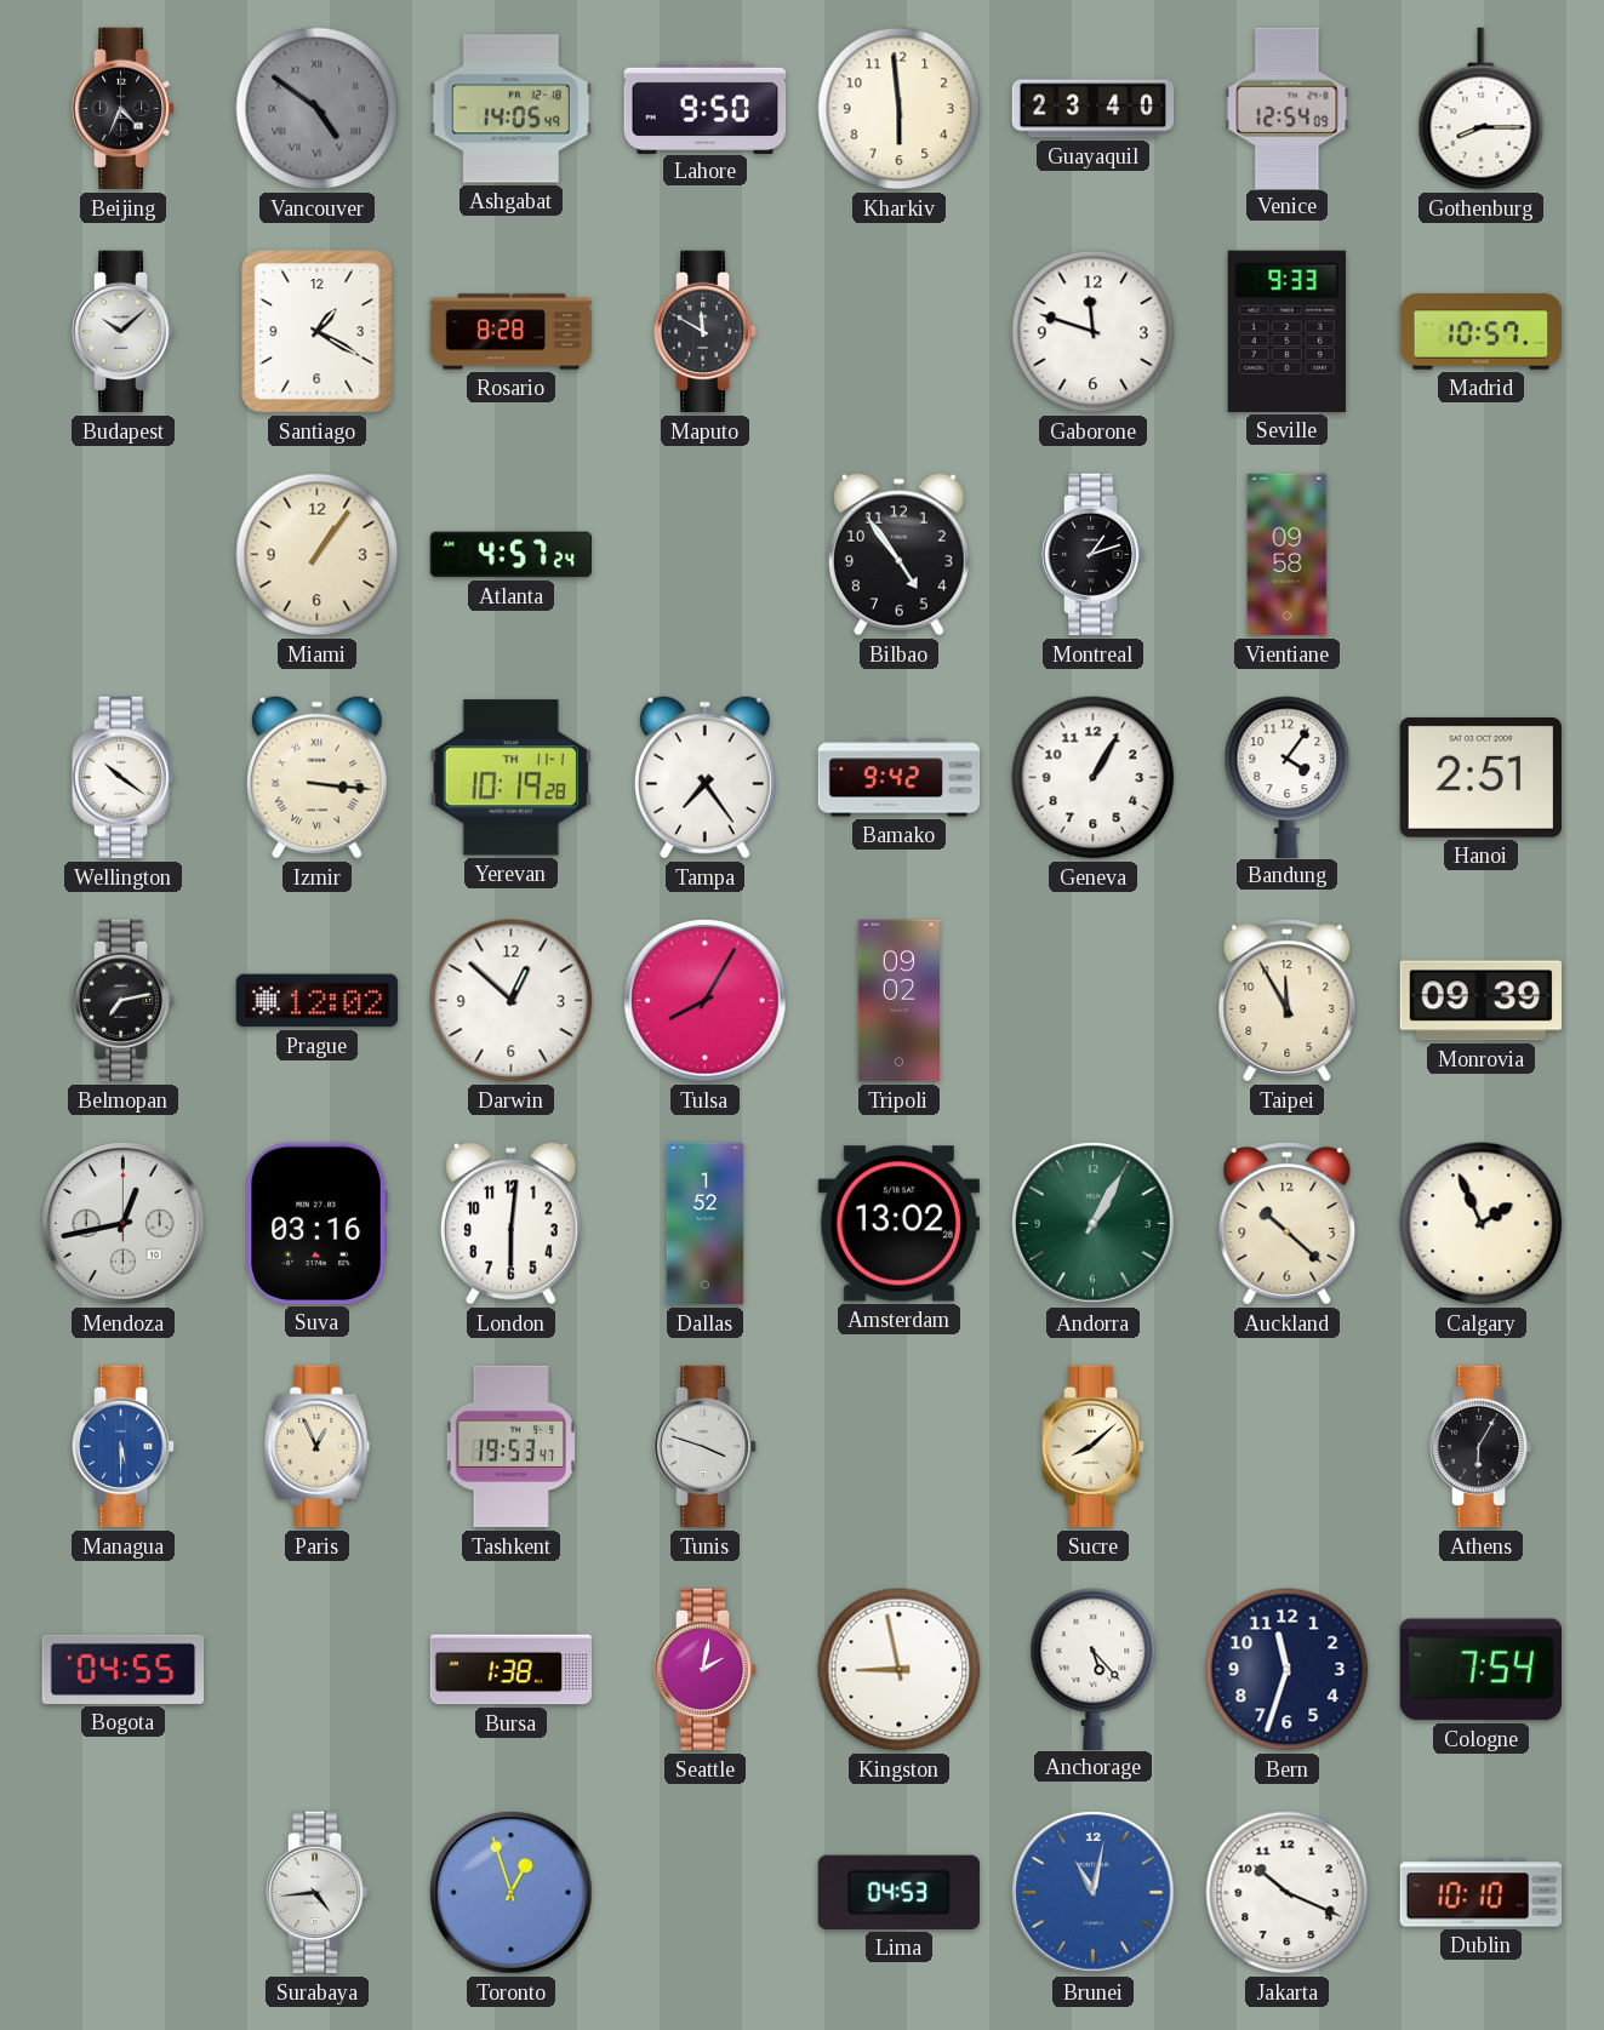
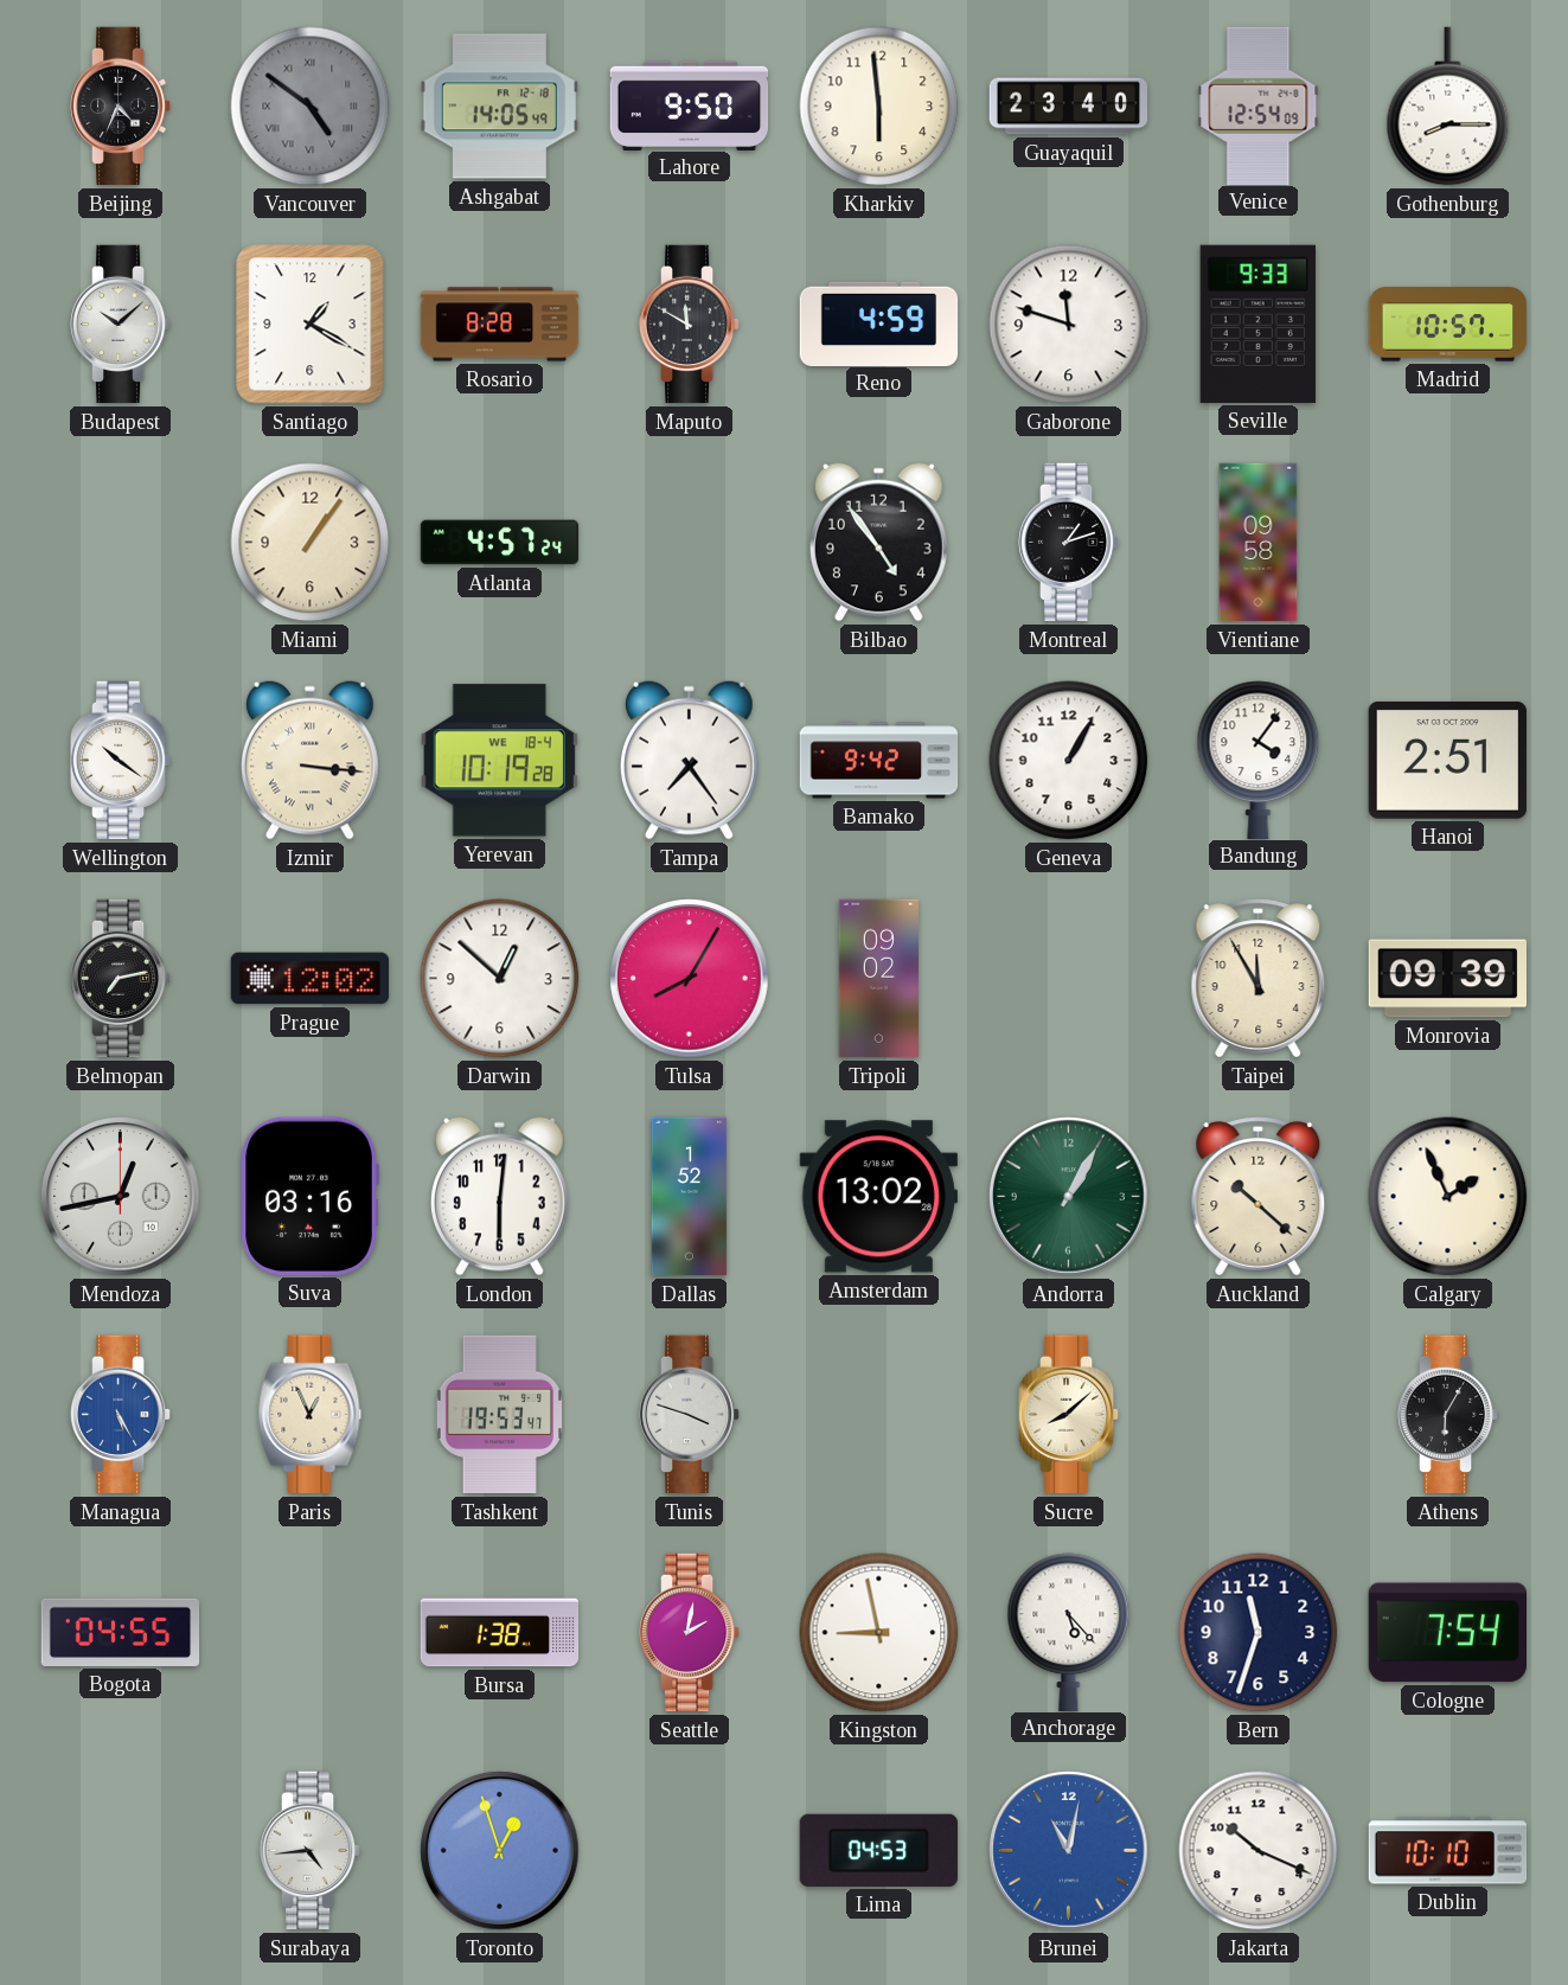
Reno: none -> 4:59 (879, 324)
Yerevan date: TH 11-1 -> WE 18-4 (499, 761)
Managua: 5:30 -> 5:25 (121, 1415)
